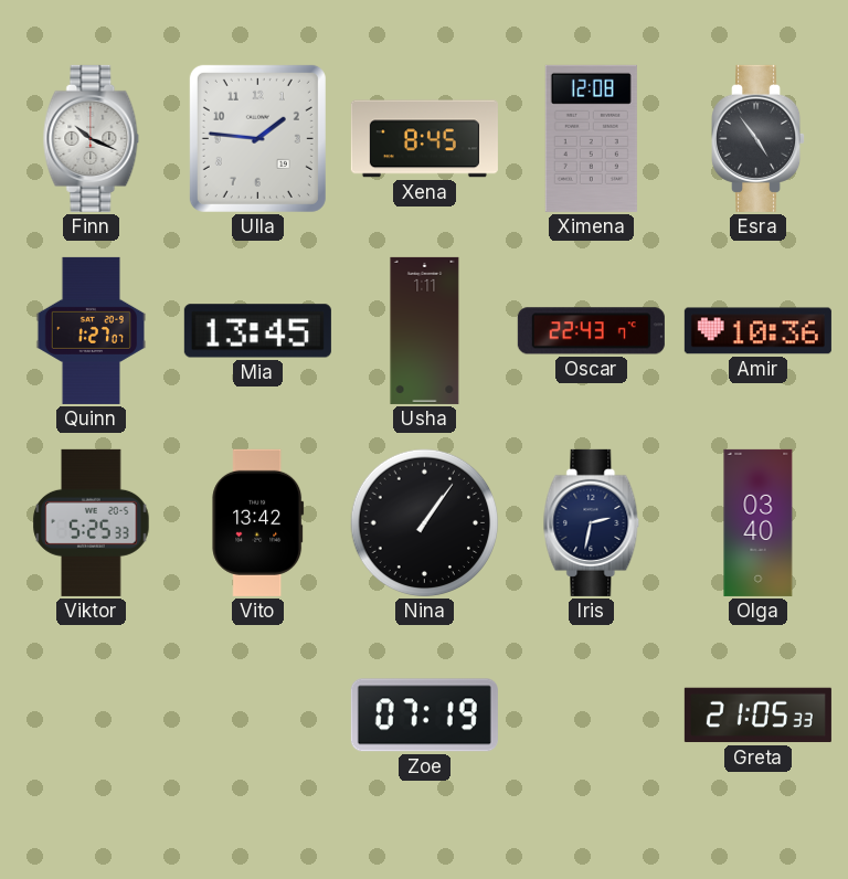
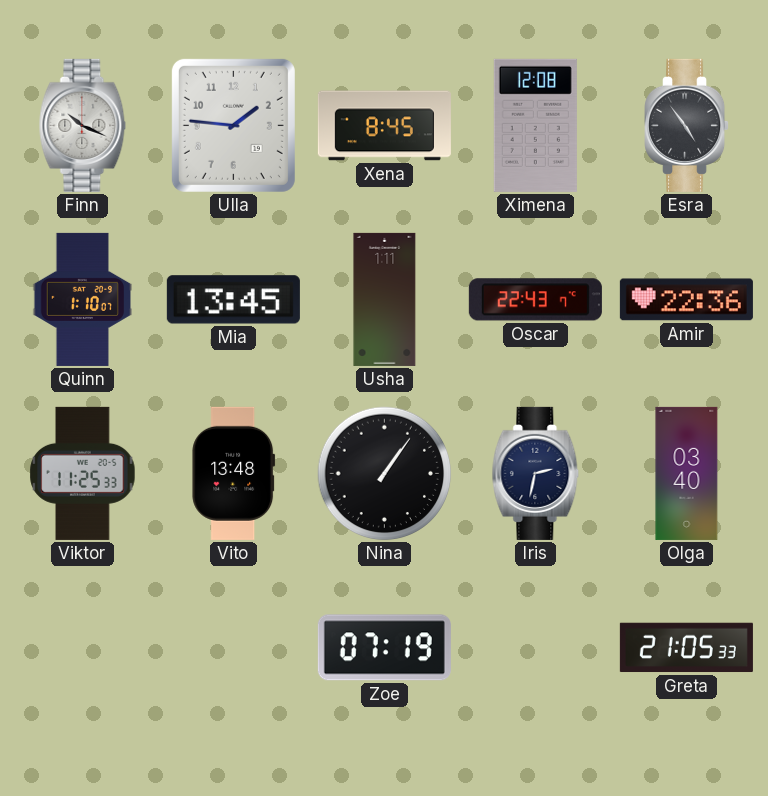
Quinn: 1:27 -> 1:10 (83, 299)
Amir: 10:36 -> 22:36 (686, 300)
Viktor: 5:25 -> 11:25 (83, 473)
Vito: 13:42 -> 13:48 (234, 473)
